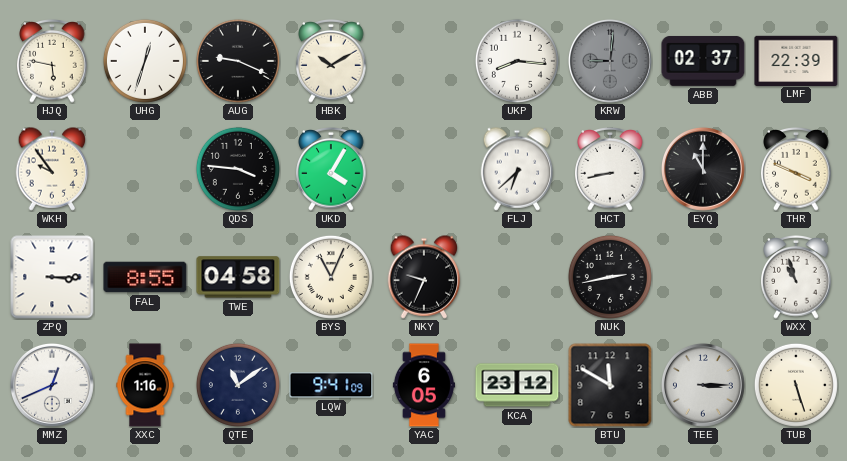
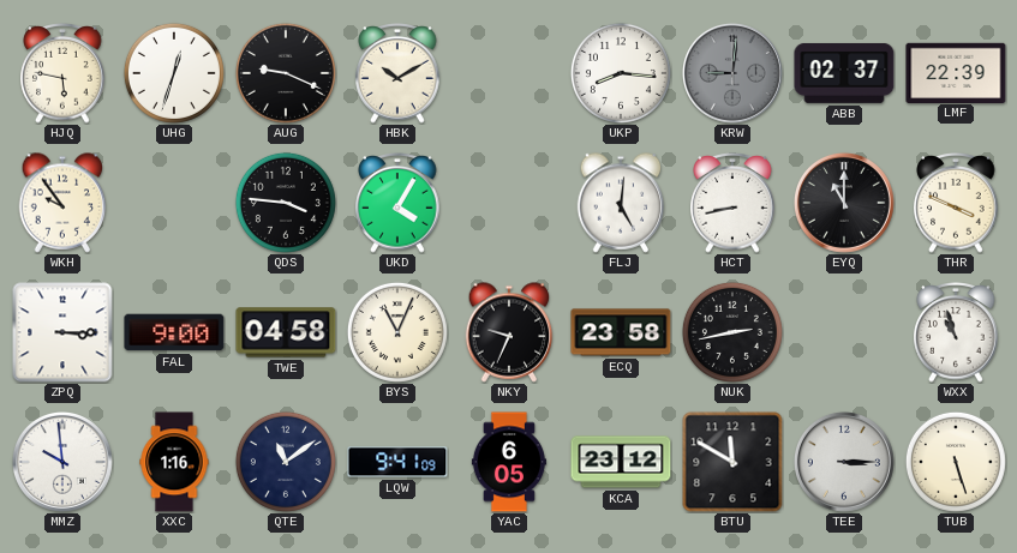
FLJ: 6:38 -> 5:01 (621, 203)
FAL: 8:55 -> 9:00 (174, 332)
ECQ: none -> 23:58 (621, 332)
MMZ: 12:41 -> 9:59 (62, 462)
